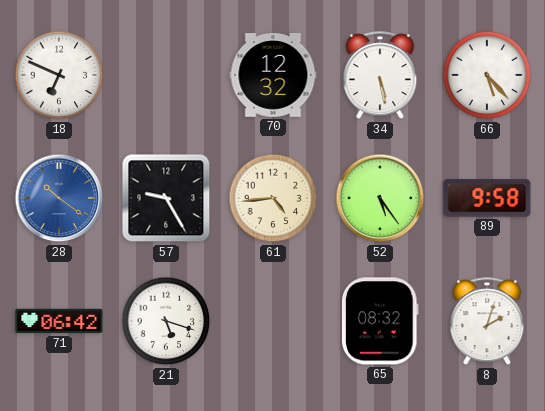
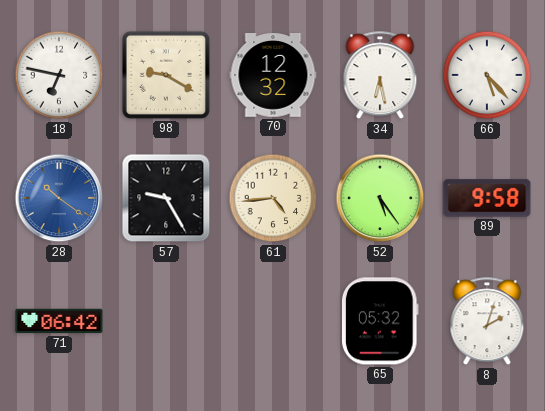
18: 6:49 -> 6:47 (59, 75)
98: none -> 9:20 (166, 75)
34: 5:28 -> 6:28 (380, 76)
21: 5:18 -> none (166, 321)
65: 08:32 -> 05:32 (380, 321)
